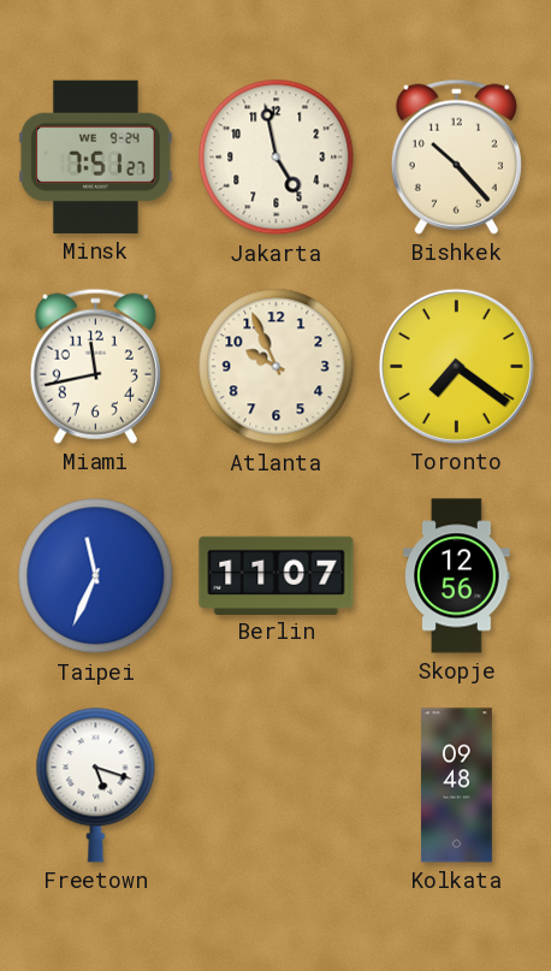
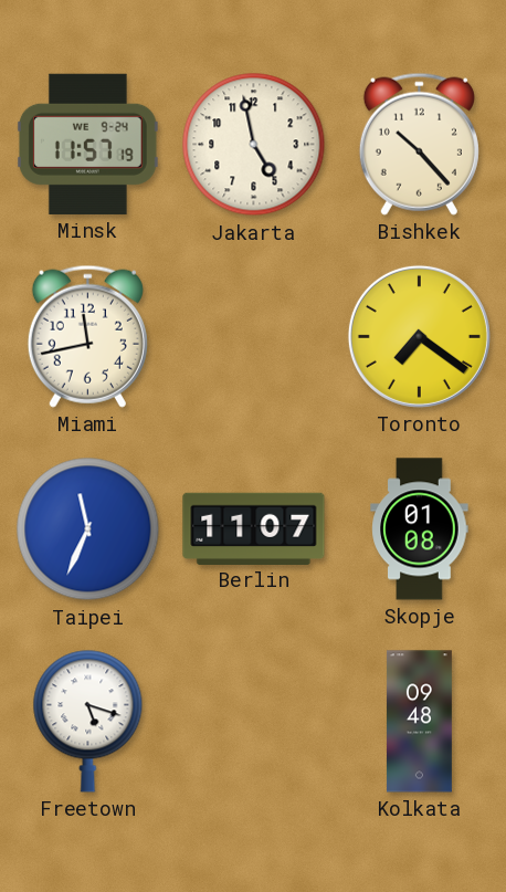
Minsk: 7:51 -> 11:57 (87, 144)
Atlanta: 9:56 -> none (277, 367)
Skopje: 12:56 -> 01:08 (420, 529)
